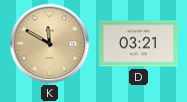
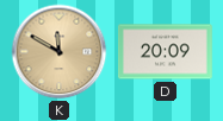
D: 03:21 -> 20:09 (166, 52)
